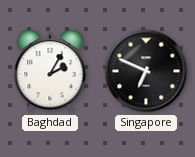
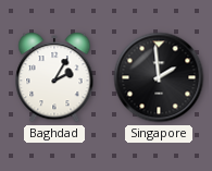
Singapore: 6:49 -> 1:59 (159, 77)
